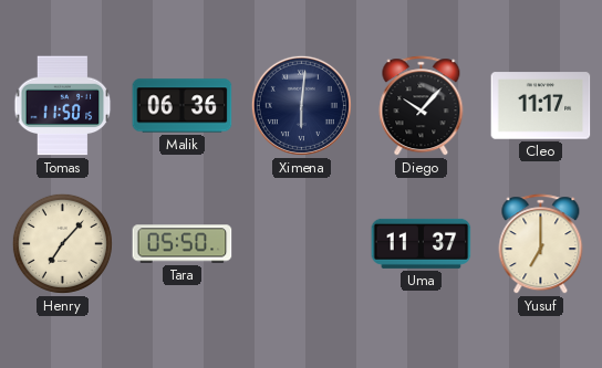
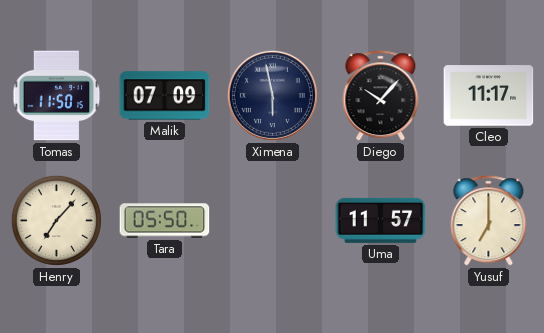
Malik: 06:36 -> 07:09 (165, 96)
Ximena: 6:01 -> 5:58 (272, 95)
Uma: 11:37 -> 11:57 (381, 220)
